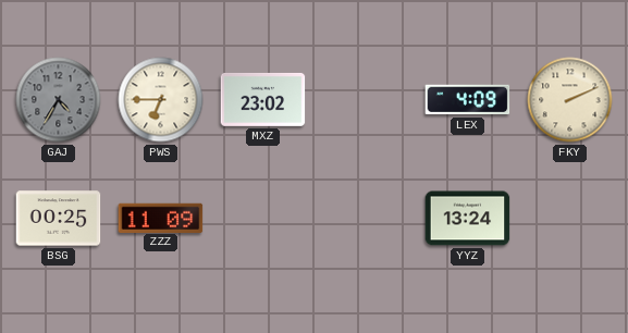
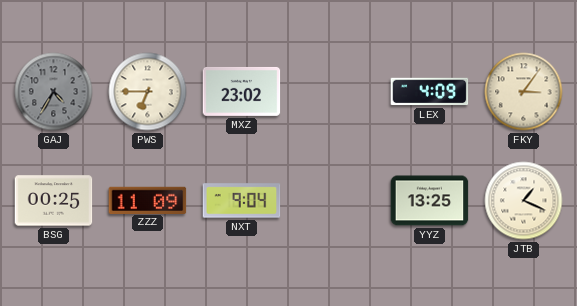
FKY: 2:11 -> 3:06 (524, 92)
NXT: none -> 9:04 (242, 201)
YYZ: 13:24 -> 13:25 (430, 201)
JTB: none -> 1:19 (524, 201)
